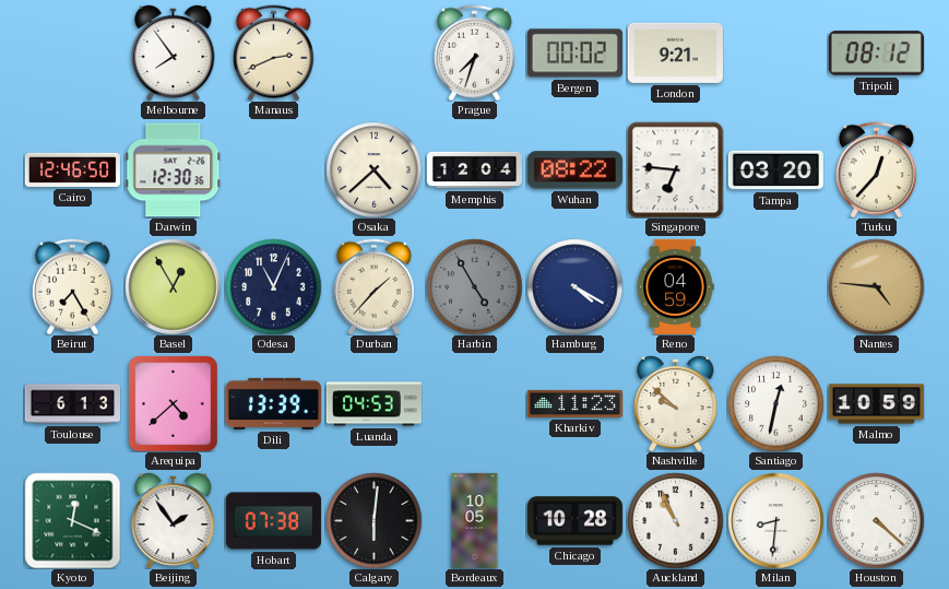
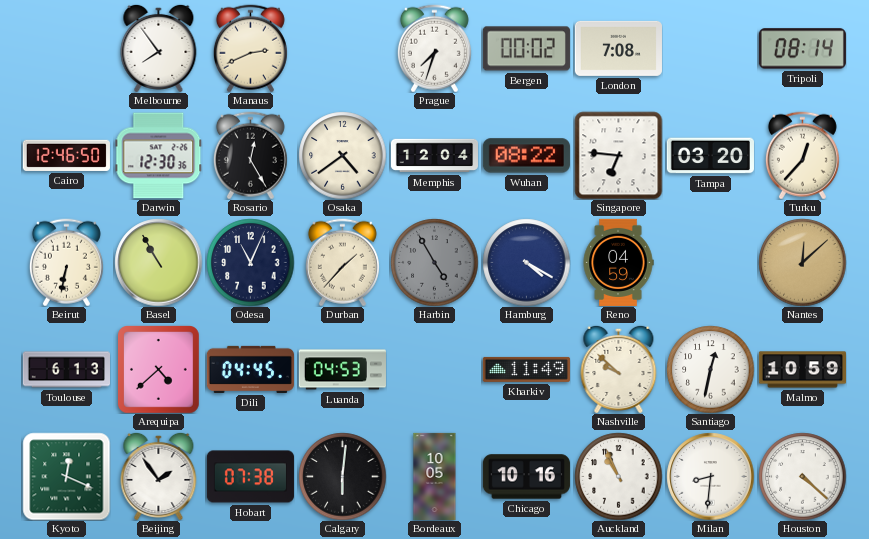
London: 9:21 -> 7:08 (618, 48)
Tripoli: 08:12 -> 08:14 (802, 49)
Rosario: none -> 12:25 (250, 155)
Osaka: 4:38 -> 4:39 (342, 155)
Beirut: 7:25 -> 6:32 (66, 262)
Basel: 12:55 -> 10:55 (158, 262)
Nantes: 4:46 -> 12:08 (802, 262)
Dili: 13:39 -> 04:45 (250, 369)
Kharkiv: 11:23 -> 11:49 (526, 369)
Chicago: 10:28 -> 10:16 (526, 477)
